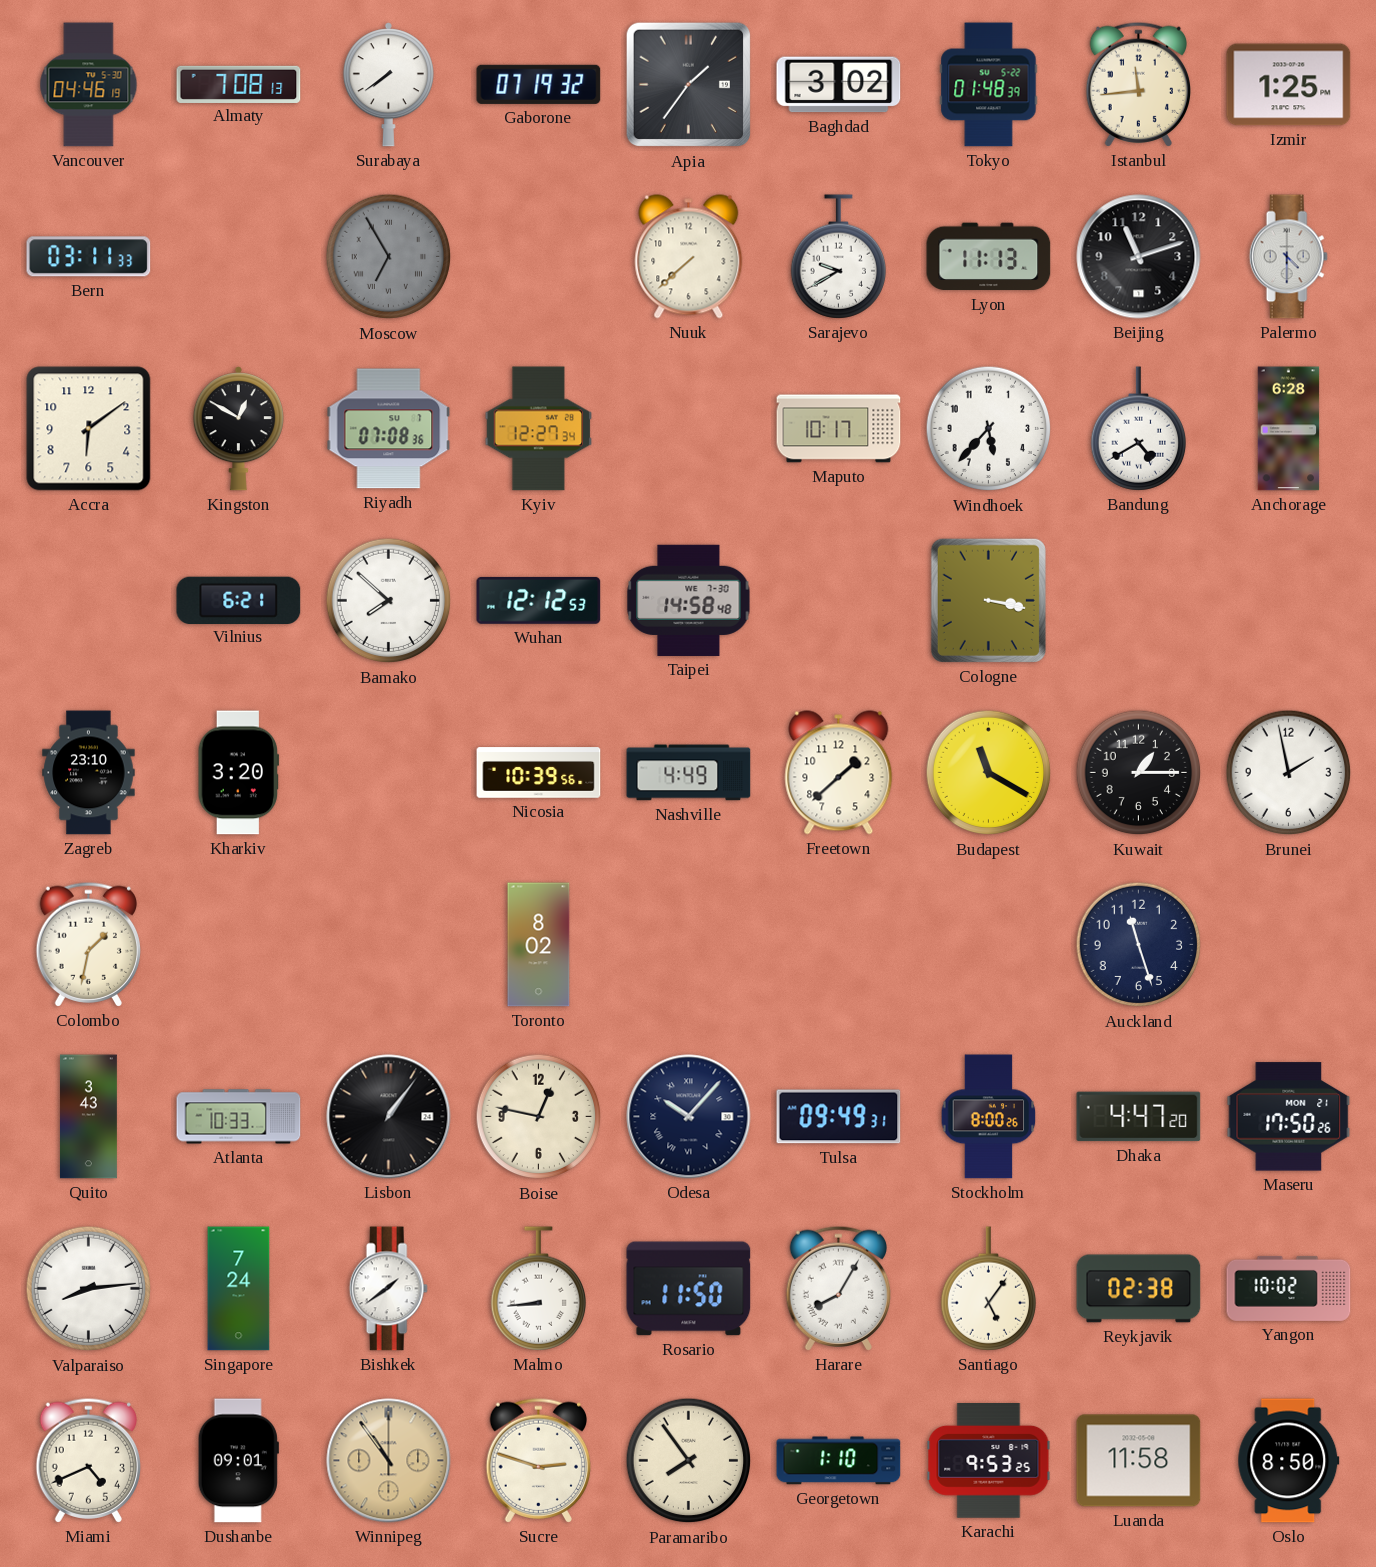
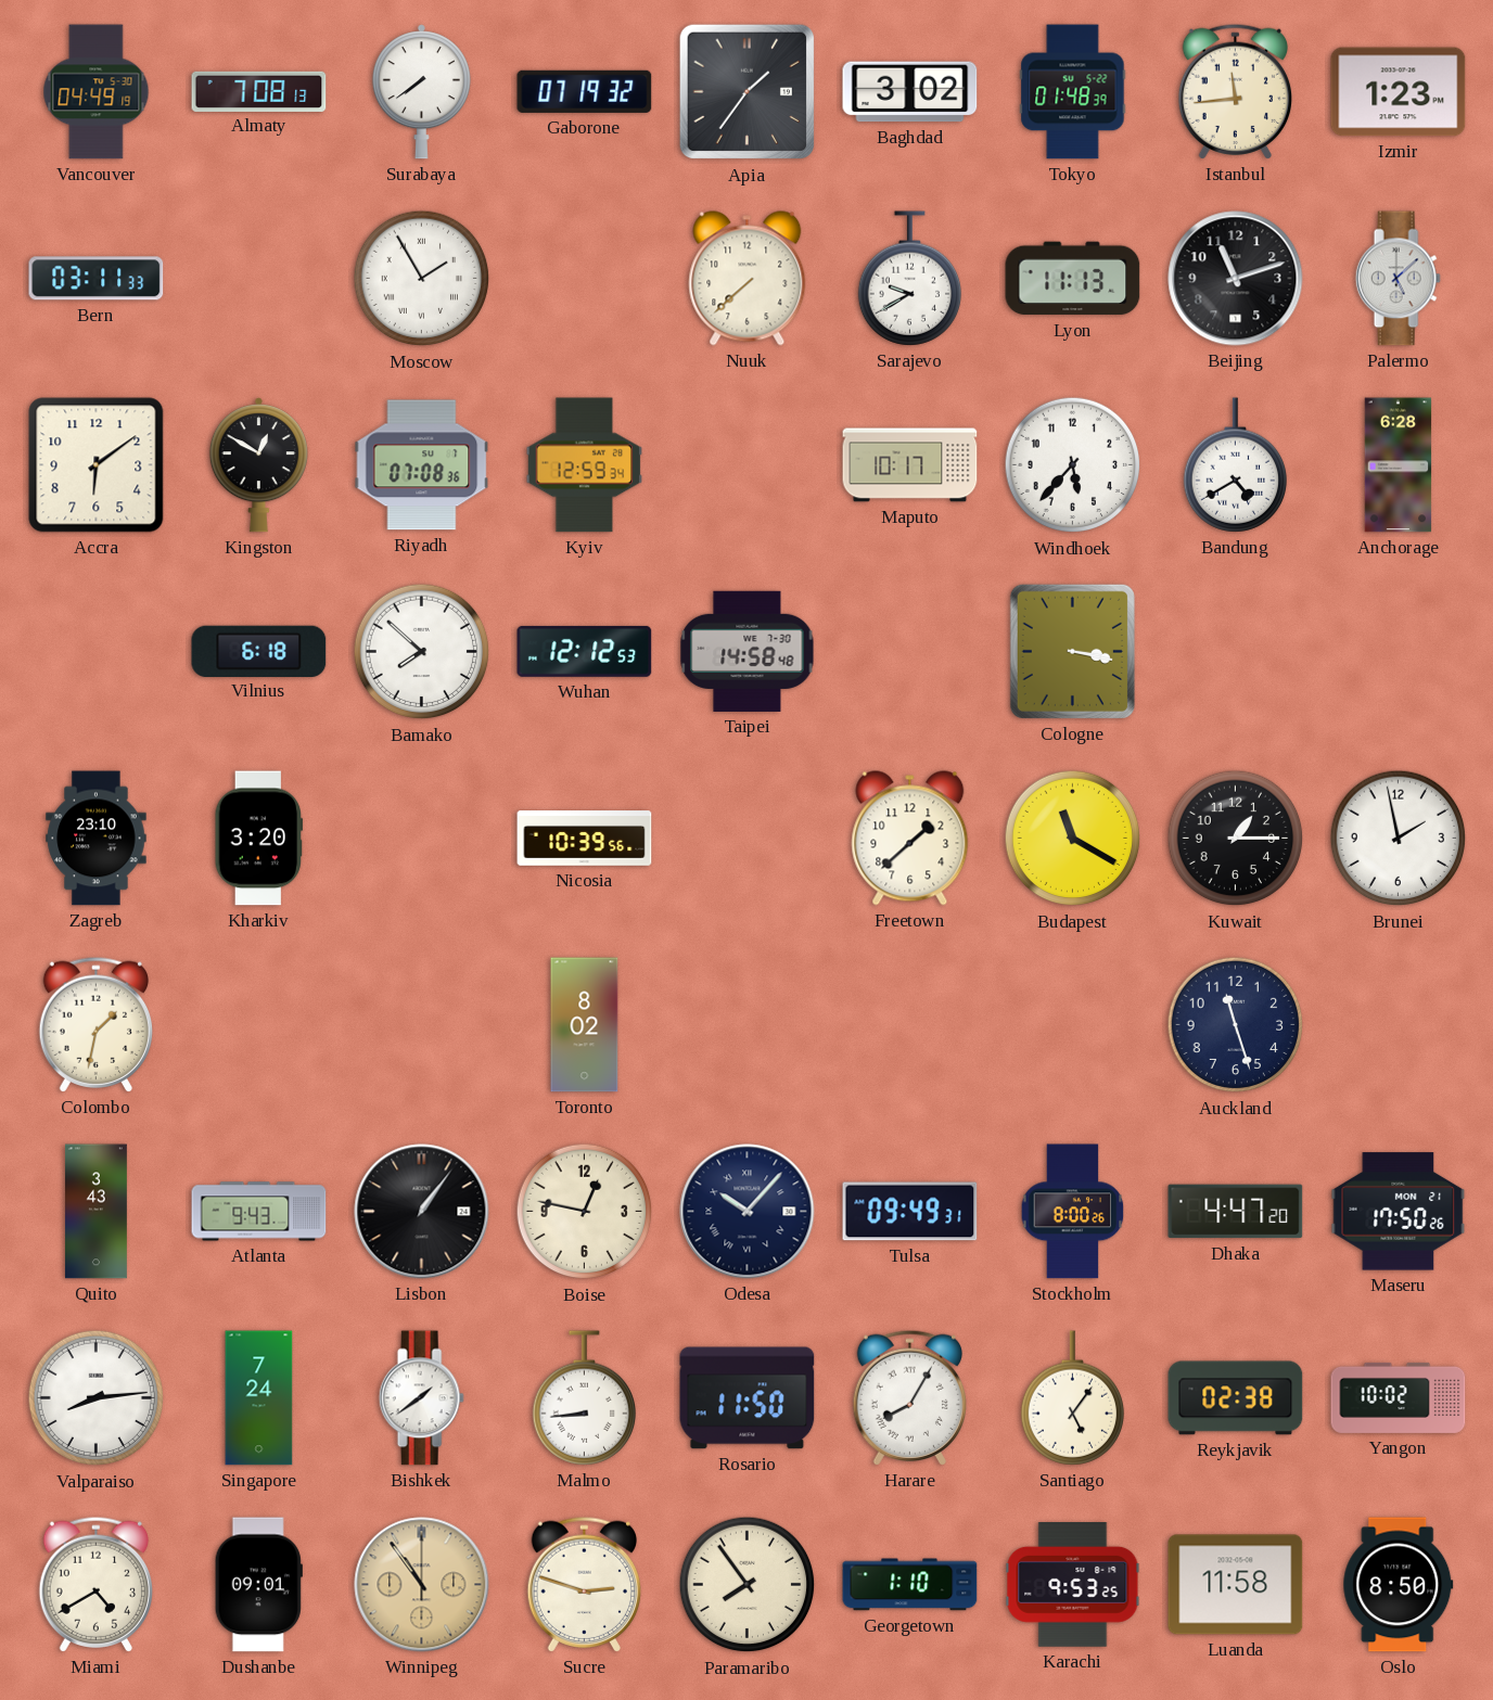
Vancouver: 04:46 -> 04:49 (97, 92)
Izmir: 1:25 -> 1:23 (1399, 92)
Moscow: 6:55 -> 1:55 (422, 279)
Moscow dial: grey -> white (422, 279)
Palermo: 4:30 -> 5:08 (1398, 279)
Kyiv: 12:27 -> 12:59 (585, 465)
Vilnius: 6:21 -> 6:18 (259, 651)
Nashville: 4:49 -> none (689, 773)
Atlanta: 10:33 -> 9:43 (259, 1212)
Miami: 4:41 -> 4:40 (97, 1584)
